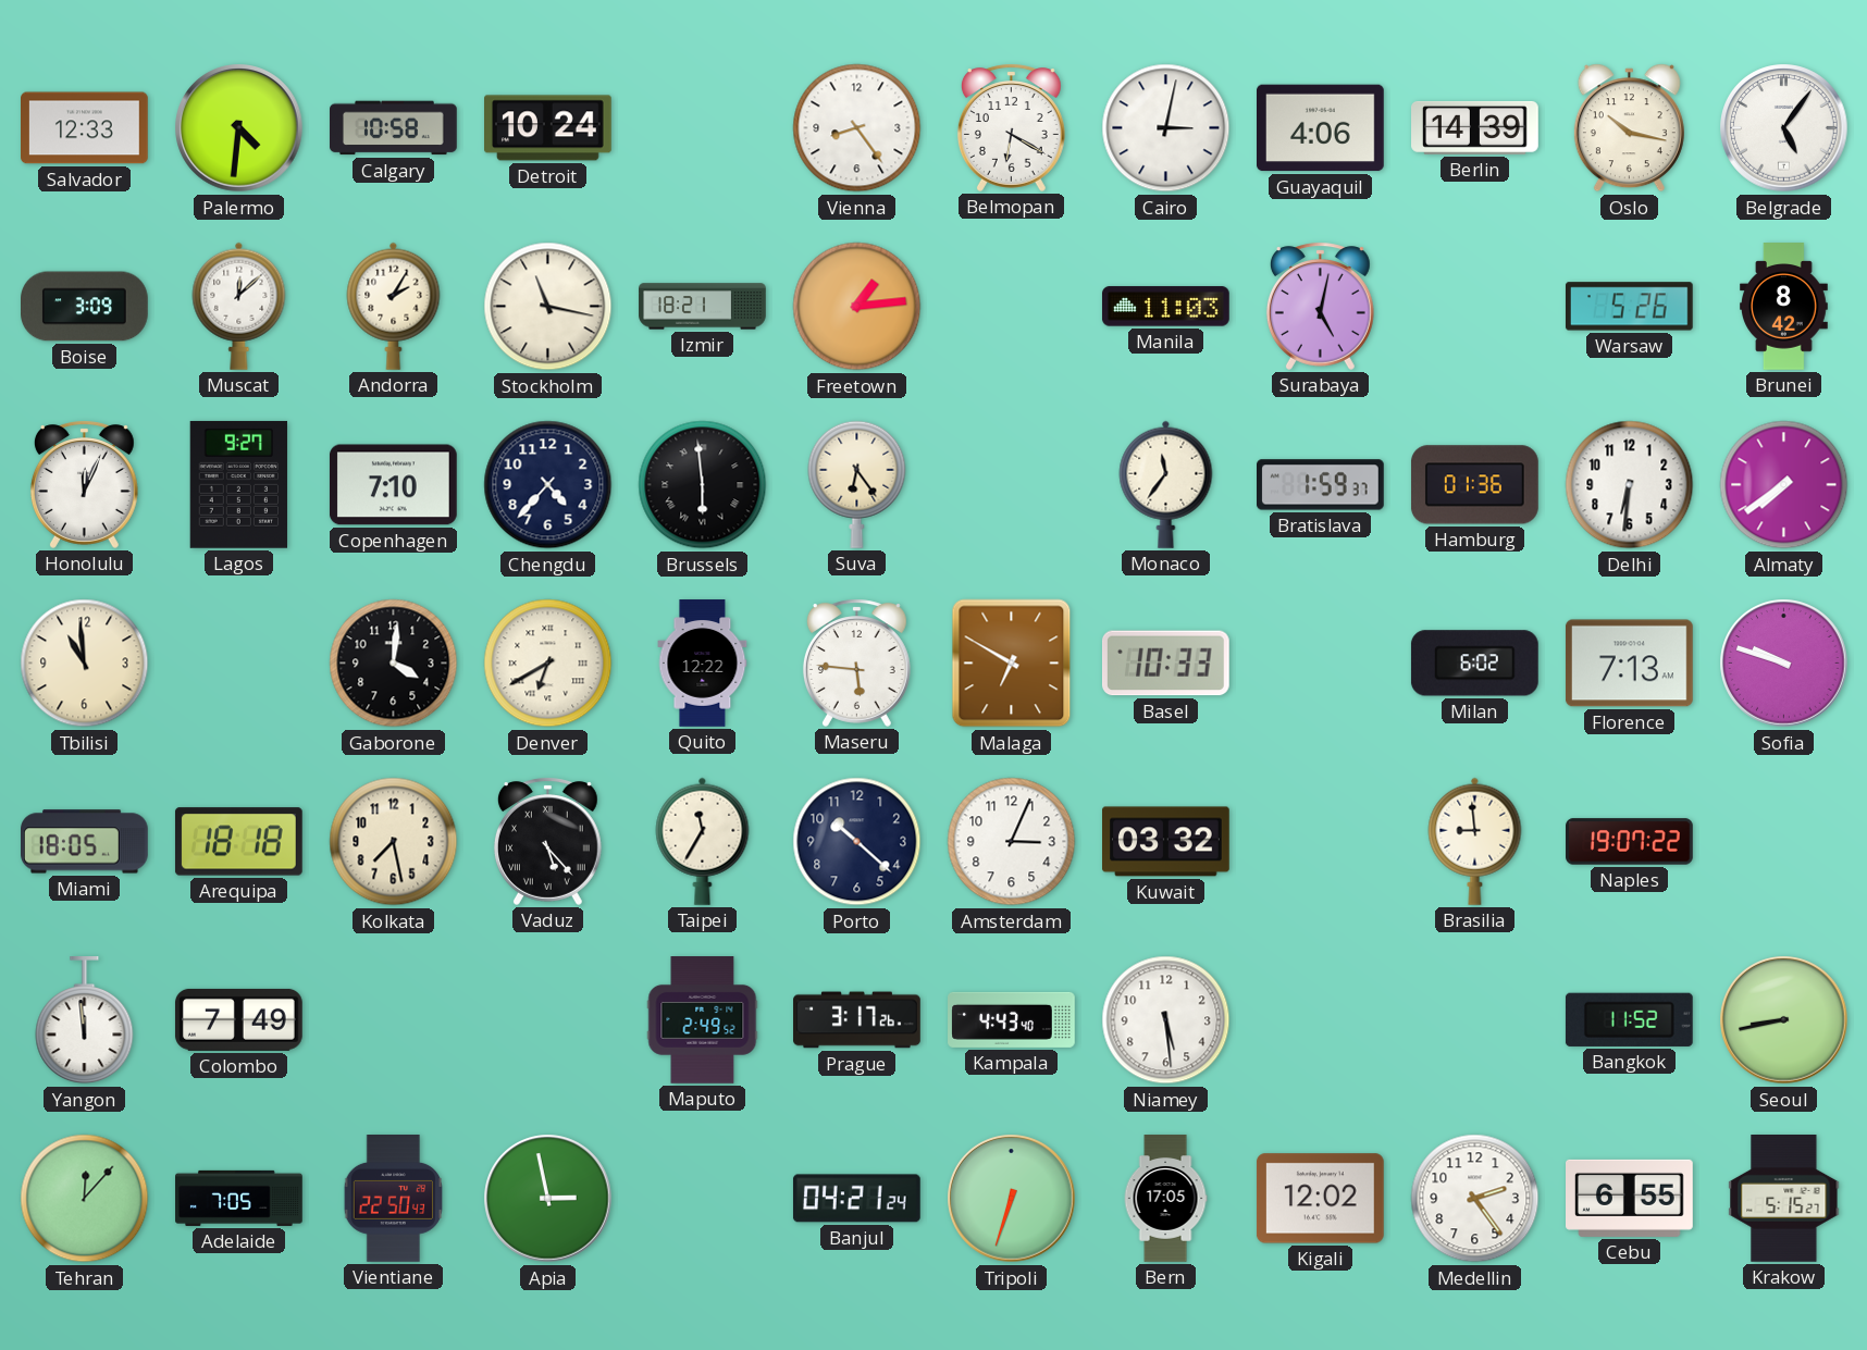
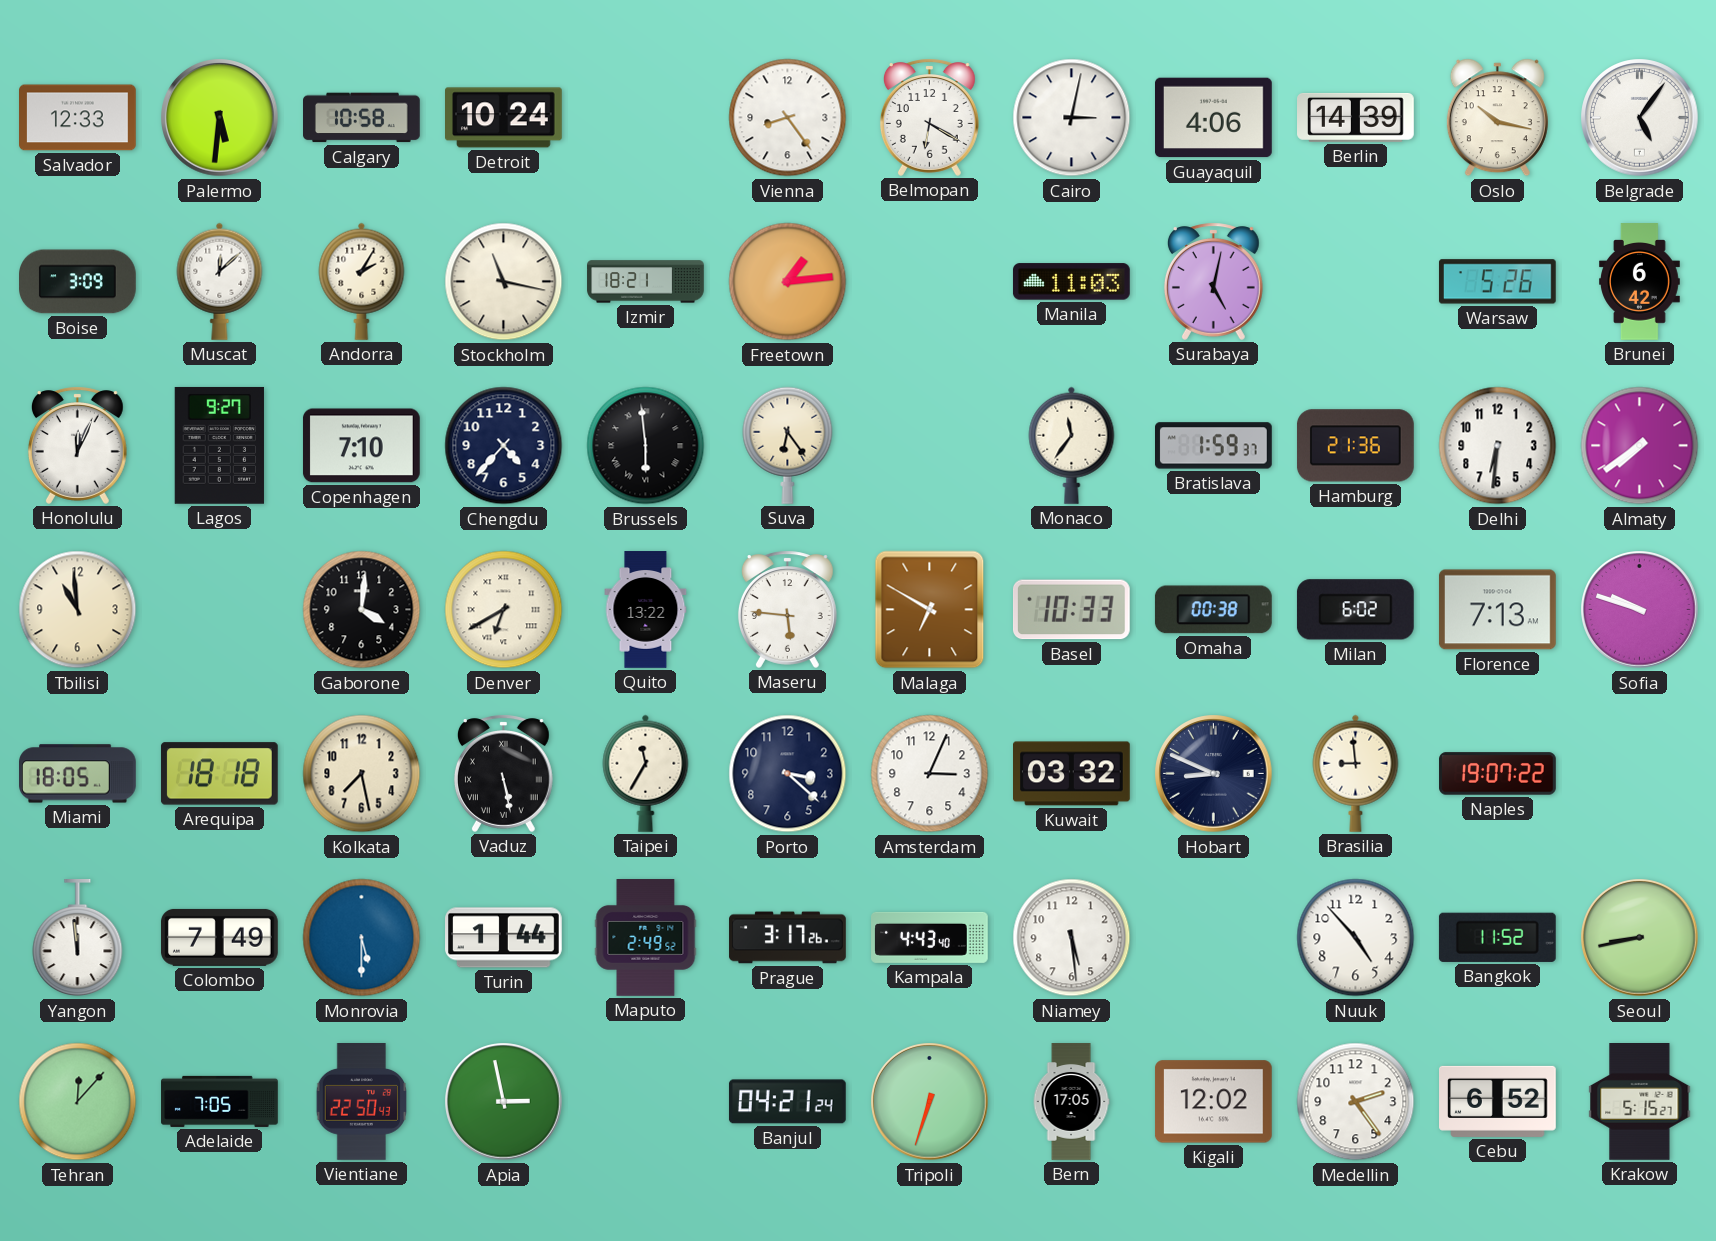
Palermo: 4:31 -> 5:31 (220, 118)
Brunei: 8:42 -> 6:42 (1640, 282)
Hamburg: 01:36 -> 21:36 (1355, 446)
Quito: 12:22 -> 13:22 (646, 610)
Omaha: none -> 00:38 (1213, 610)
Vaduz: 5:23 -> 5:28 (503, 773)
Porto: 10:22 -> 3:22 (788, 774)
Hobart: none -> 8:49 (1214, 774)
Monrovia: none -> 5:30 (362, 938)
Turin: none -> 1:44 (504, 938)
Nuuk: none -> 4:53 (1356, 938)
Cebu: 6:55 -> 6:52 (1498, 1101)
